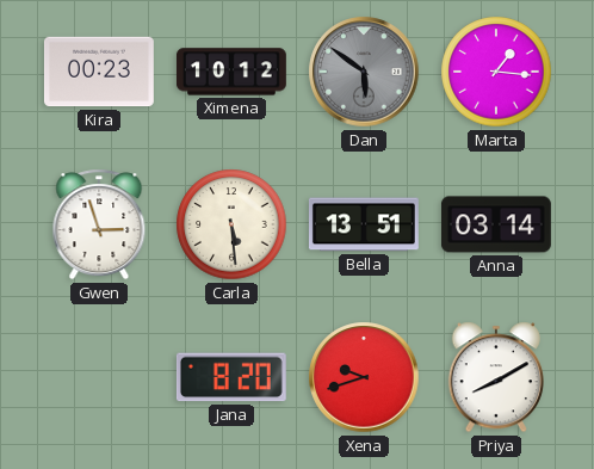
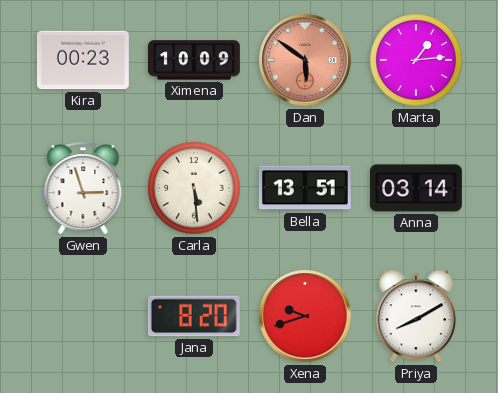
Ximena: 10:12 -> 10:09 (194, 60)
Dan dial: grey -> salmon (305, 60)
Marta: 1:16 -> 1:14 (416, 60)
